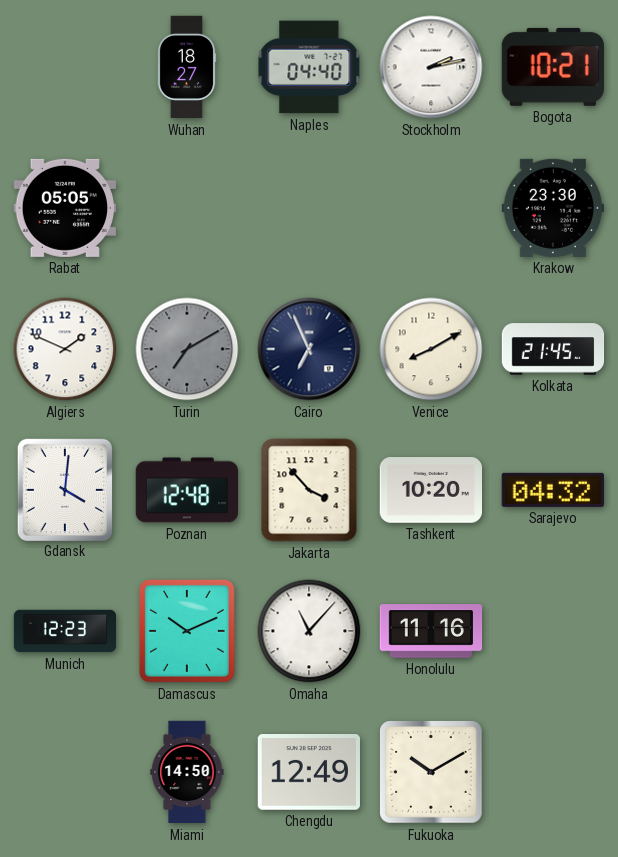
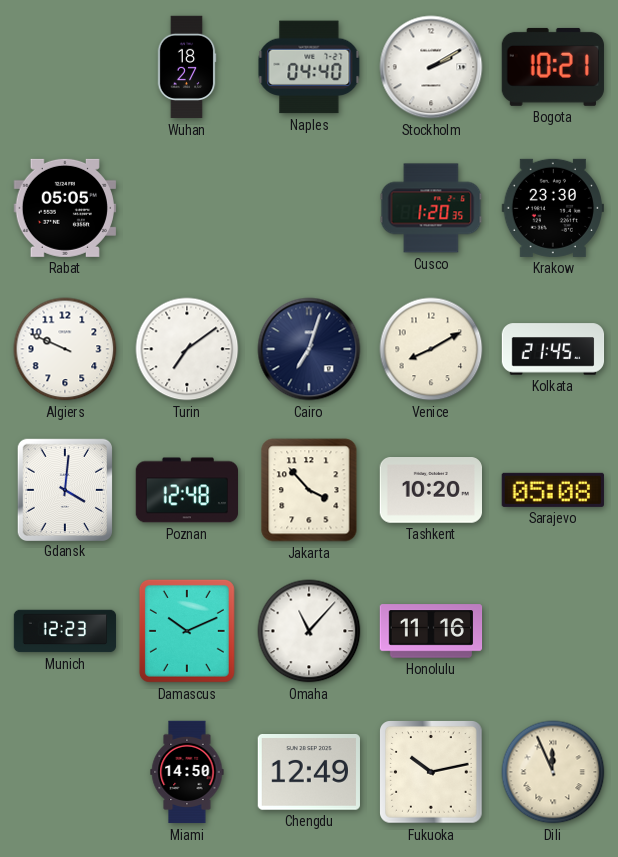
Stockholm: 2:13 -> 2:10 (431, 67)
Cusco: none -> 1:20 (431, 208)
Algiers: 1:49 -> 9:49 (65, 349)
Turin: 7:10 -> 7:09 (187, 349)
Turin dial: grey -> white (187, 349)
Cairo: 6:56 -> 7:03 (309, 349)
Sarajevo: 04:32 -> 05:08 (553, 490)
Fukuoka: 10:10 -> 10:13 (431, 772)
Dili: none -> 11:56 (553, 772)
